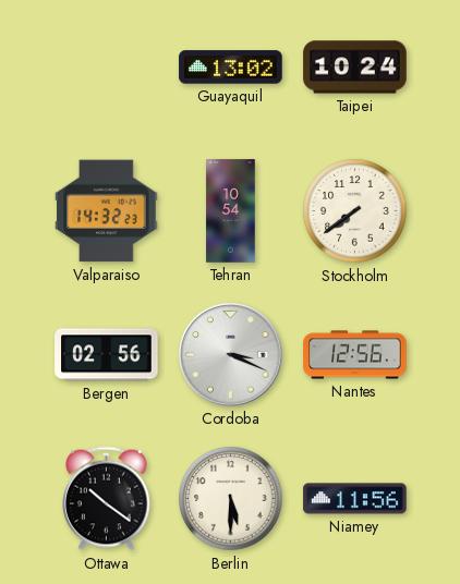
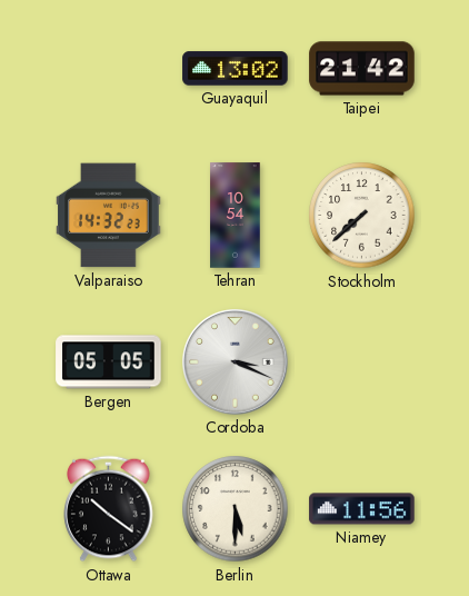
Taipei: 10:24 -> 21:42 (362, 69)
Stockholm: 7:39 -> 7:38 (362, 216)
Bergen: 02:56 -> 05:05 (109, 362)
Nantes: 12:56 -> none (355, 355)
